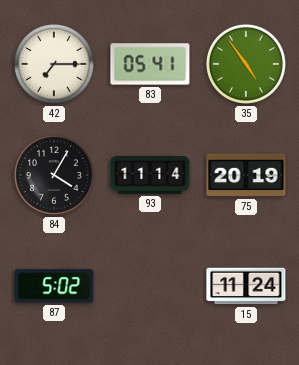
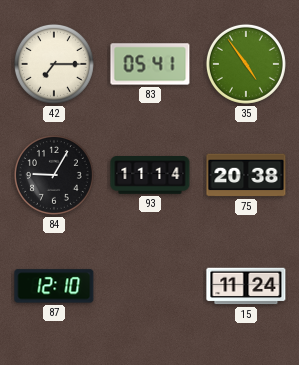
84: 4:05 -> 9:05 (54, 175)
75: 20:19 -> 20:38 (246, 175)
87: 5:02 -> 12:10 (54, 286)
